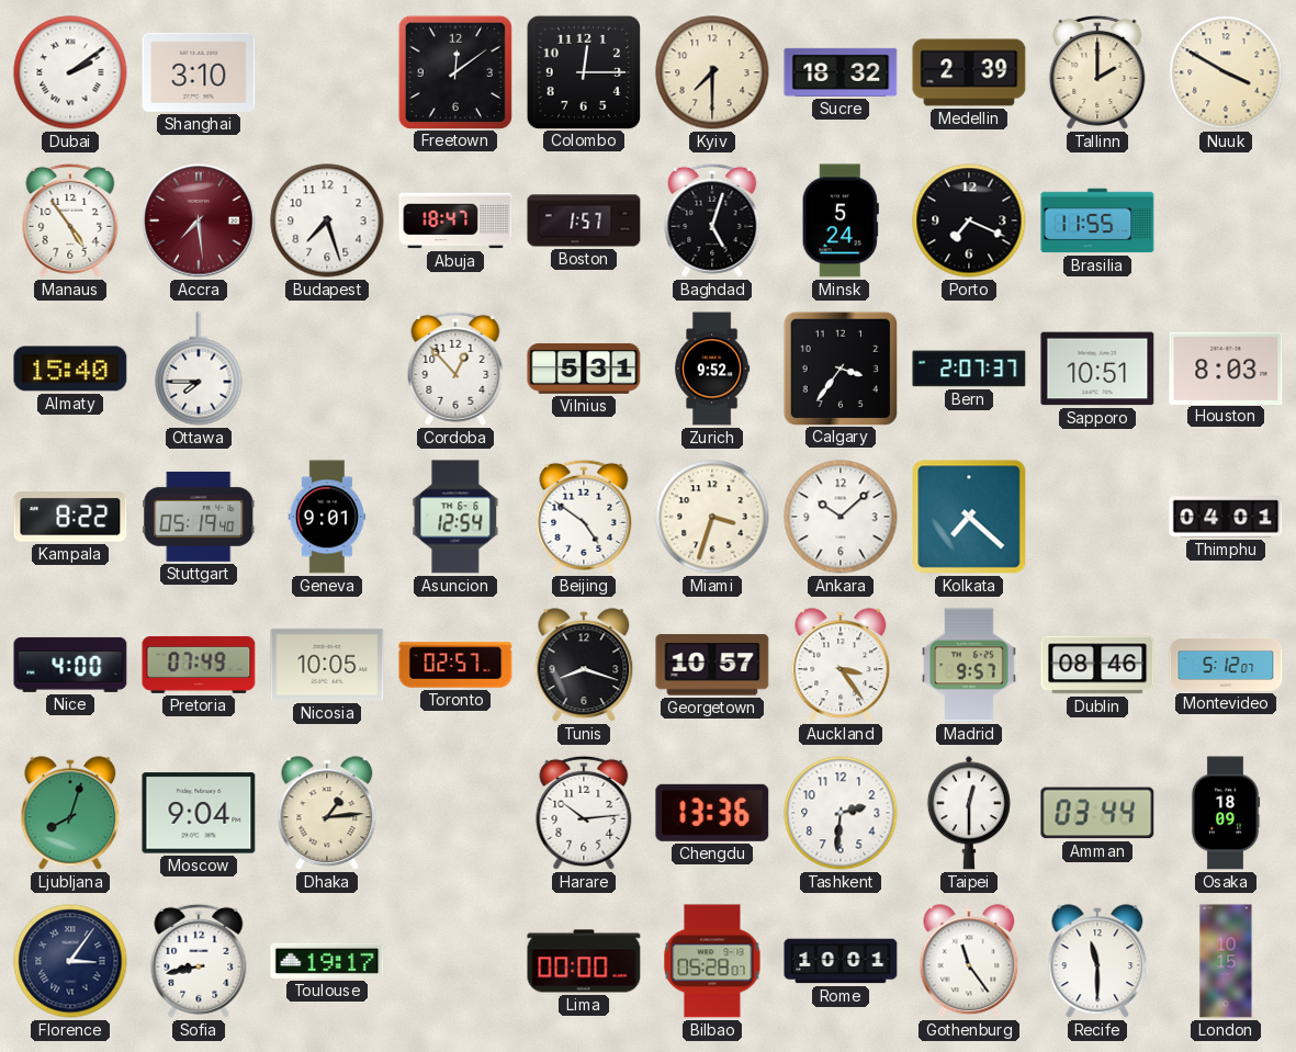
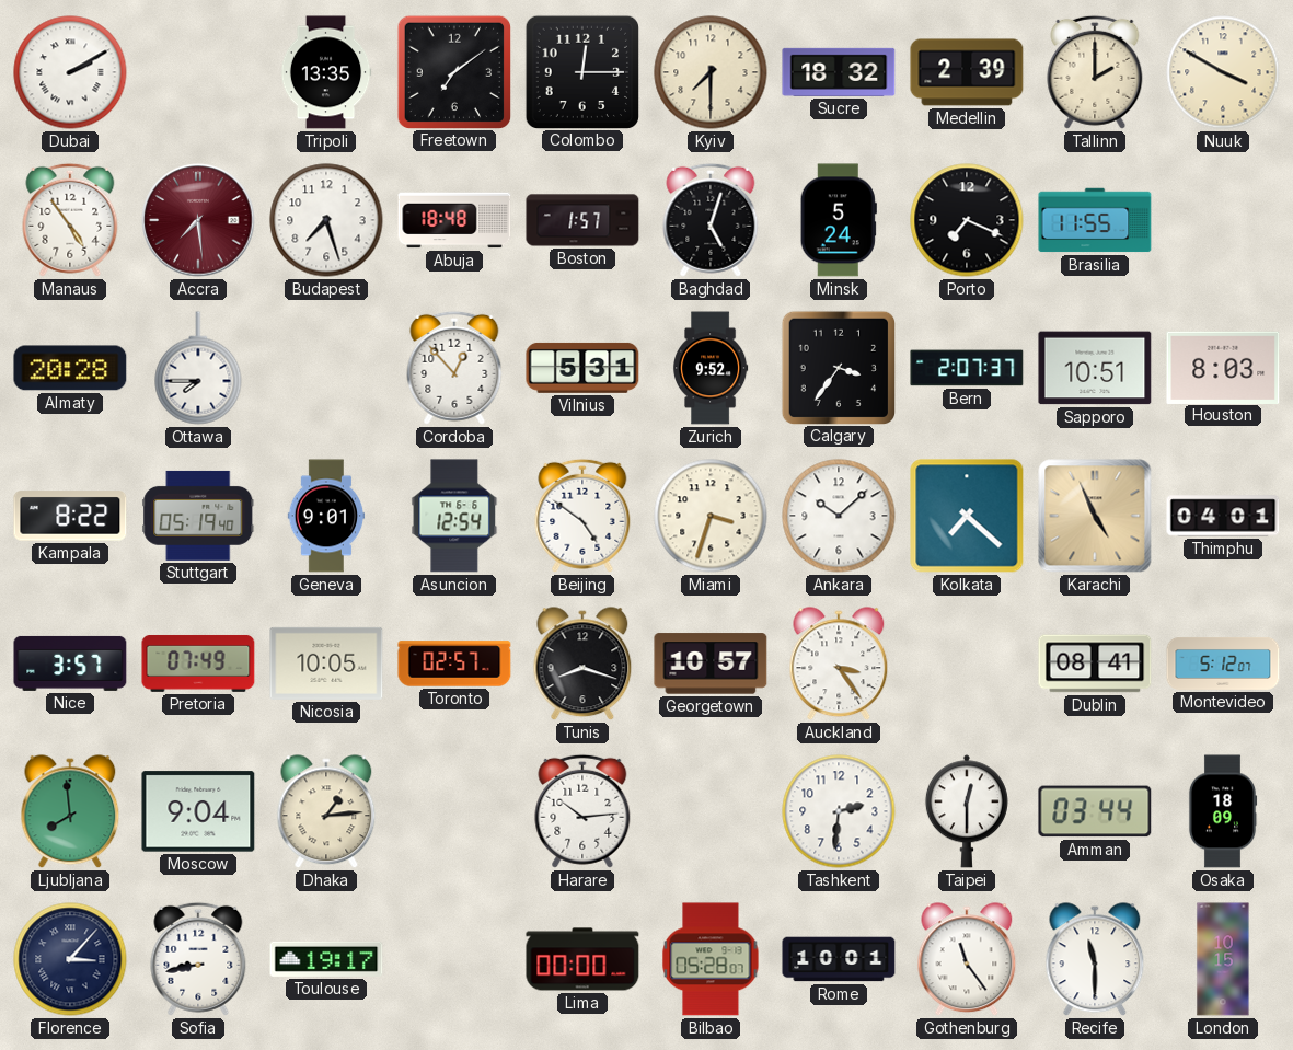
Dubai: 2:09 -> 2:10 (70, 72)
Shanghai: 3:10 -> none (199, 72)
Tripoli: none -> 13:35 (326, 72)
Freetown: 12:09 -> 7:09 (453, 71)
Abuja: 18:47 -> 18:48 (454, 220)
Almaty: 15:40 -> 20:28 (70, 368)
Karachi: none -> 4:56 (1095, 516)
Nice: 4:00 -> 3:57 (70, 664)
Madrid: 9:57 -> none (969, 665)
Dublin: 08:46 -> 08:41 (1095, 664)
Ljubljana: 8:03 -> 7:59 (70, 812)
Chengdu: 13:36 -> none (712, 813)
Florence: 3:06 -> 3:07 (70, 959)
